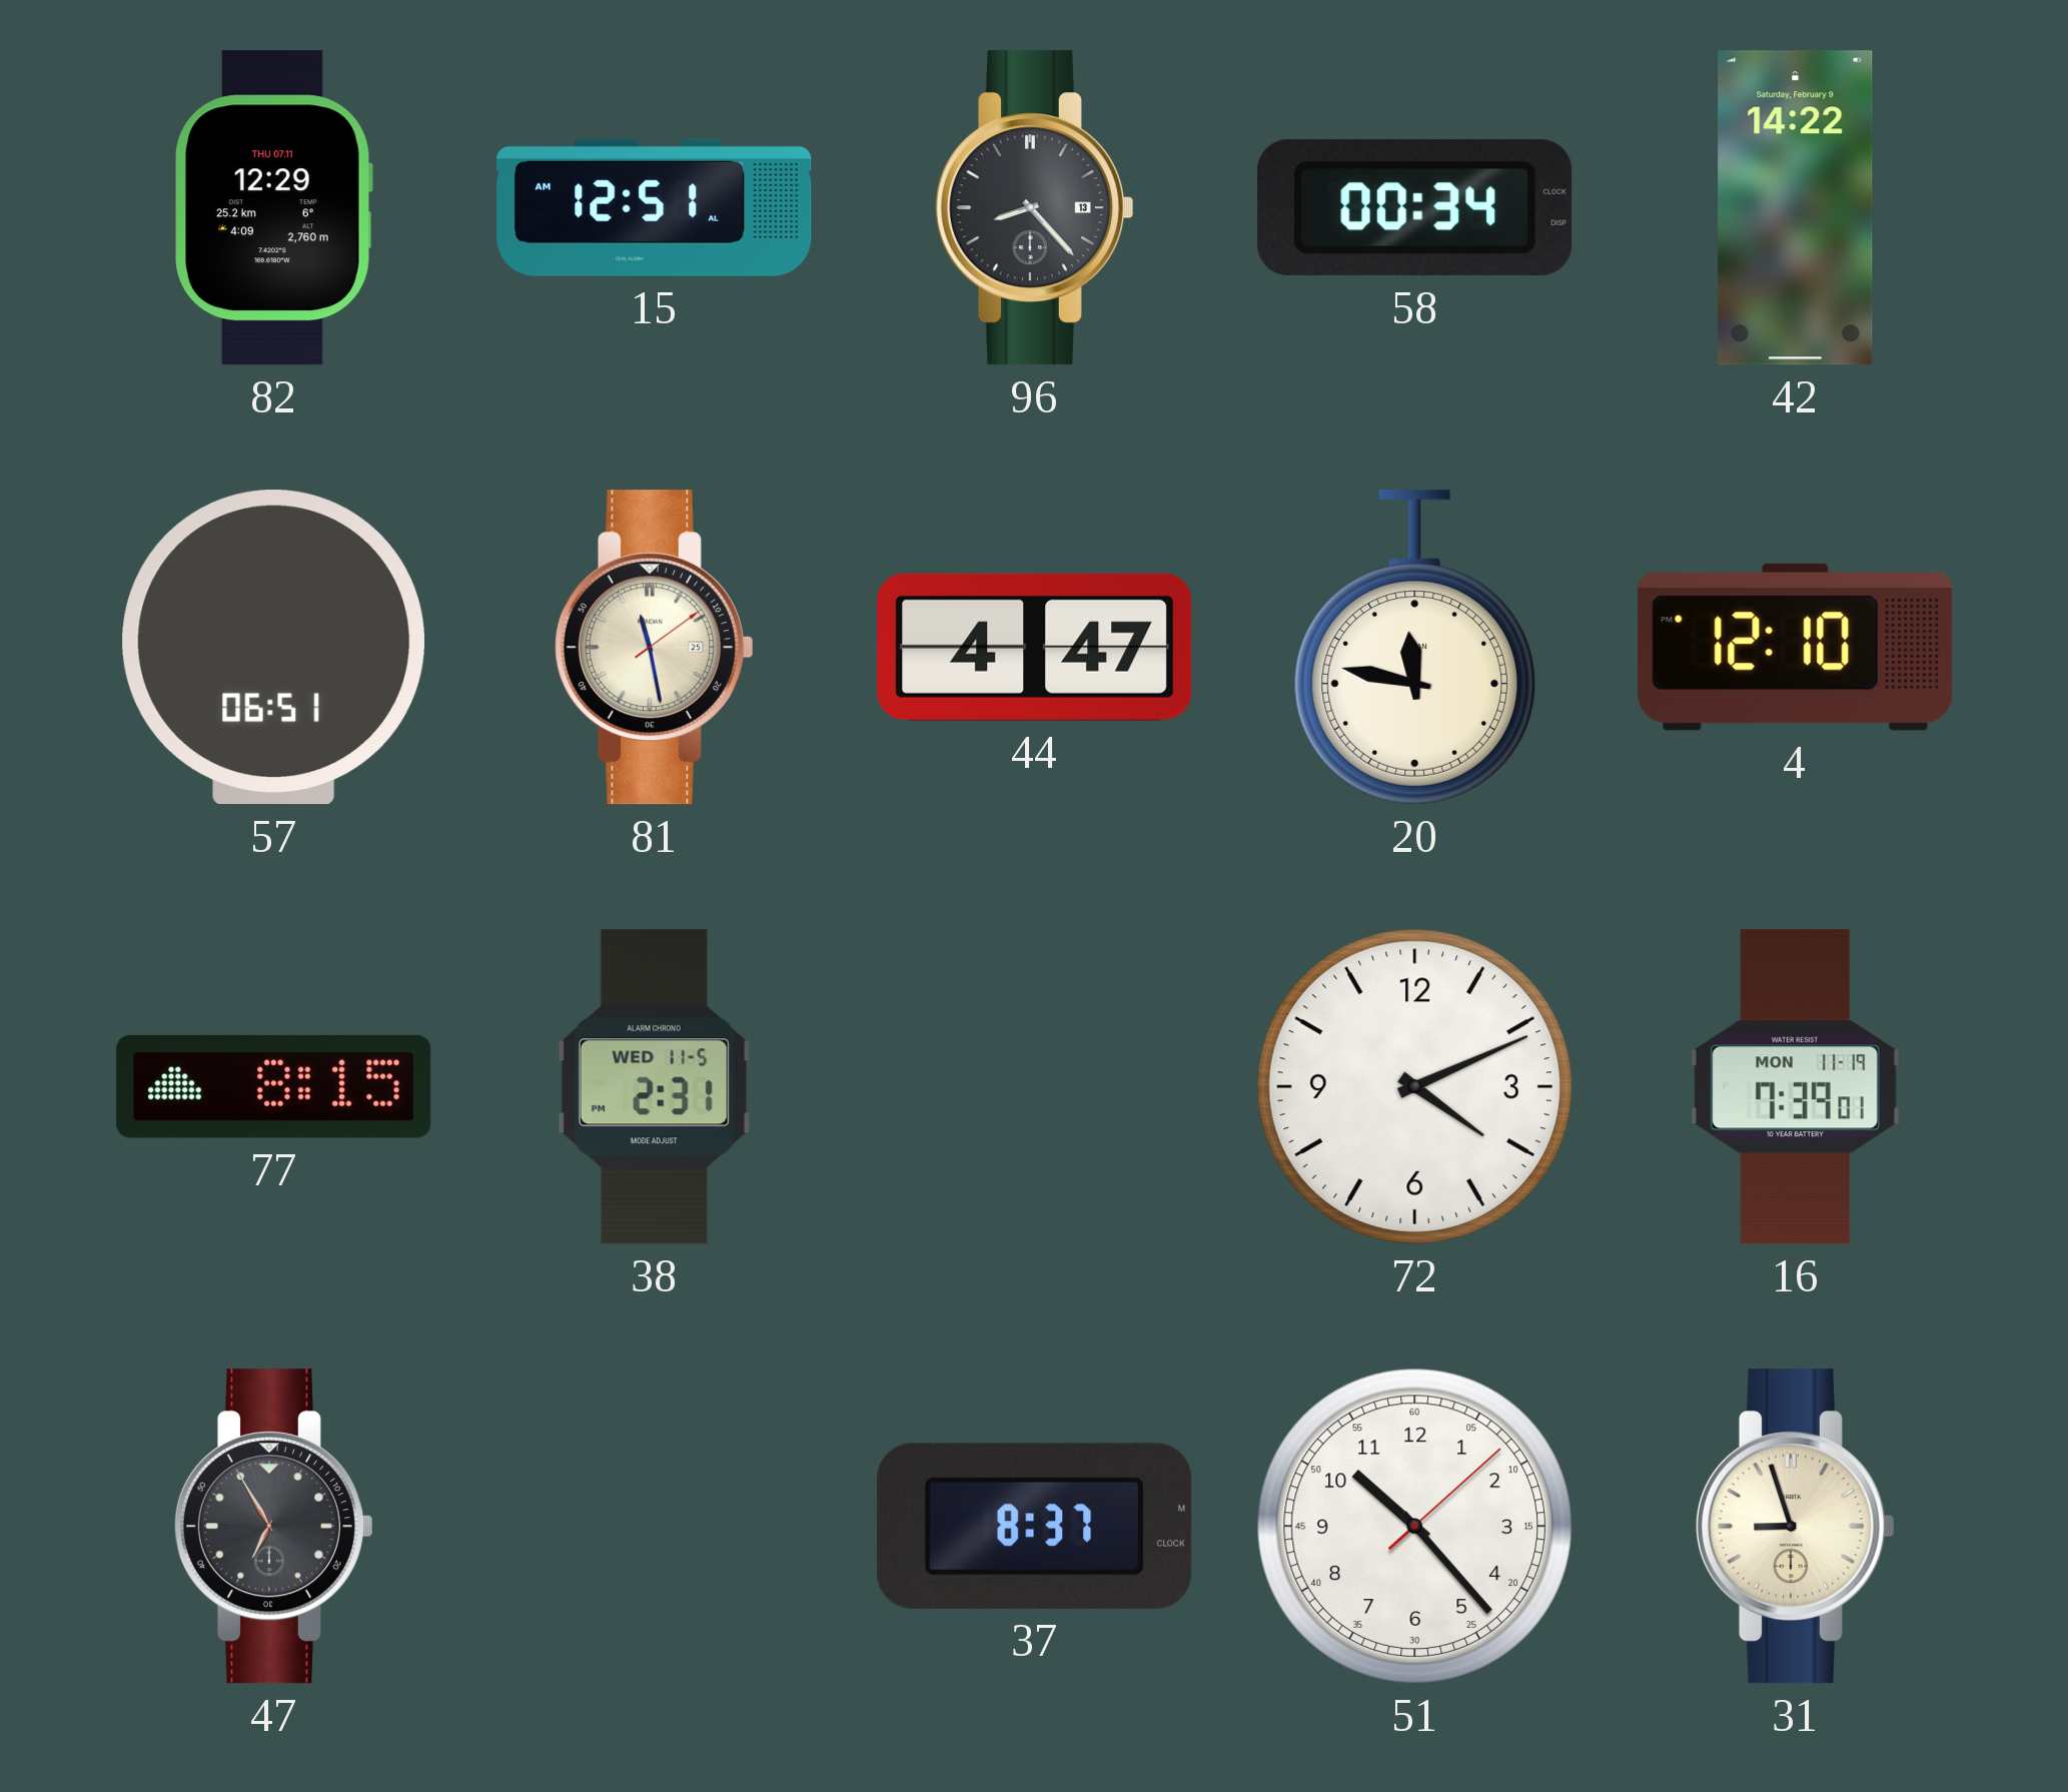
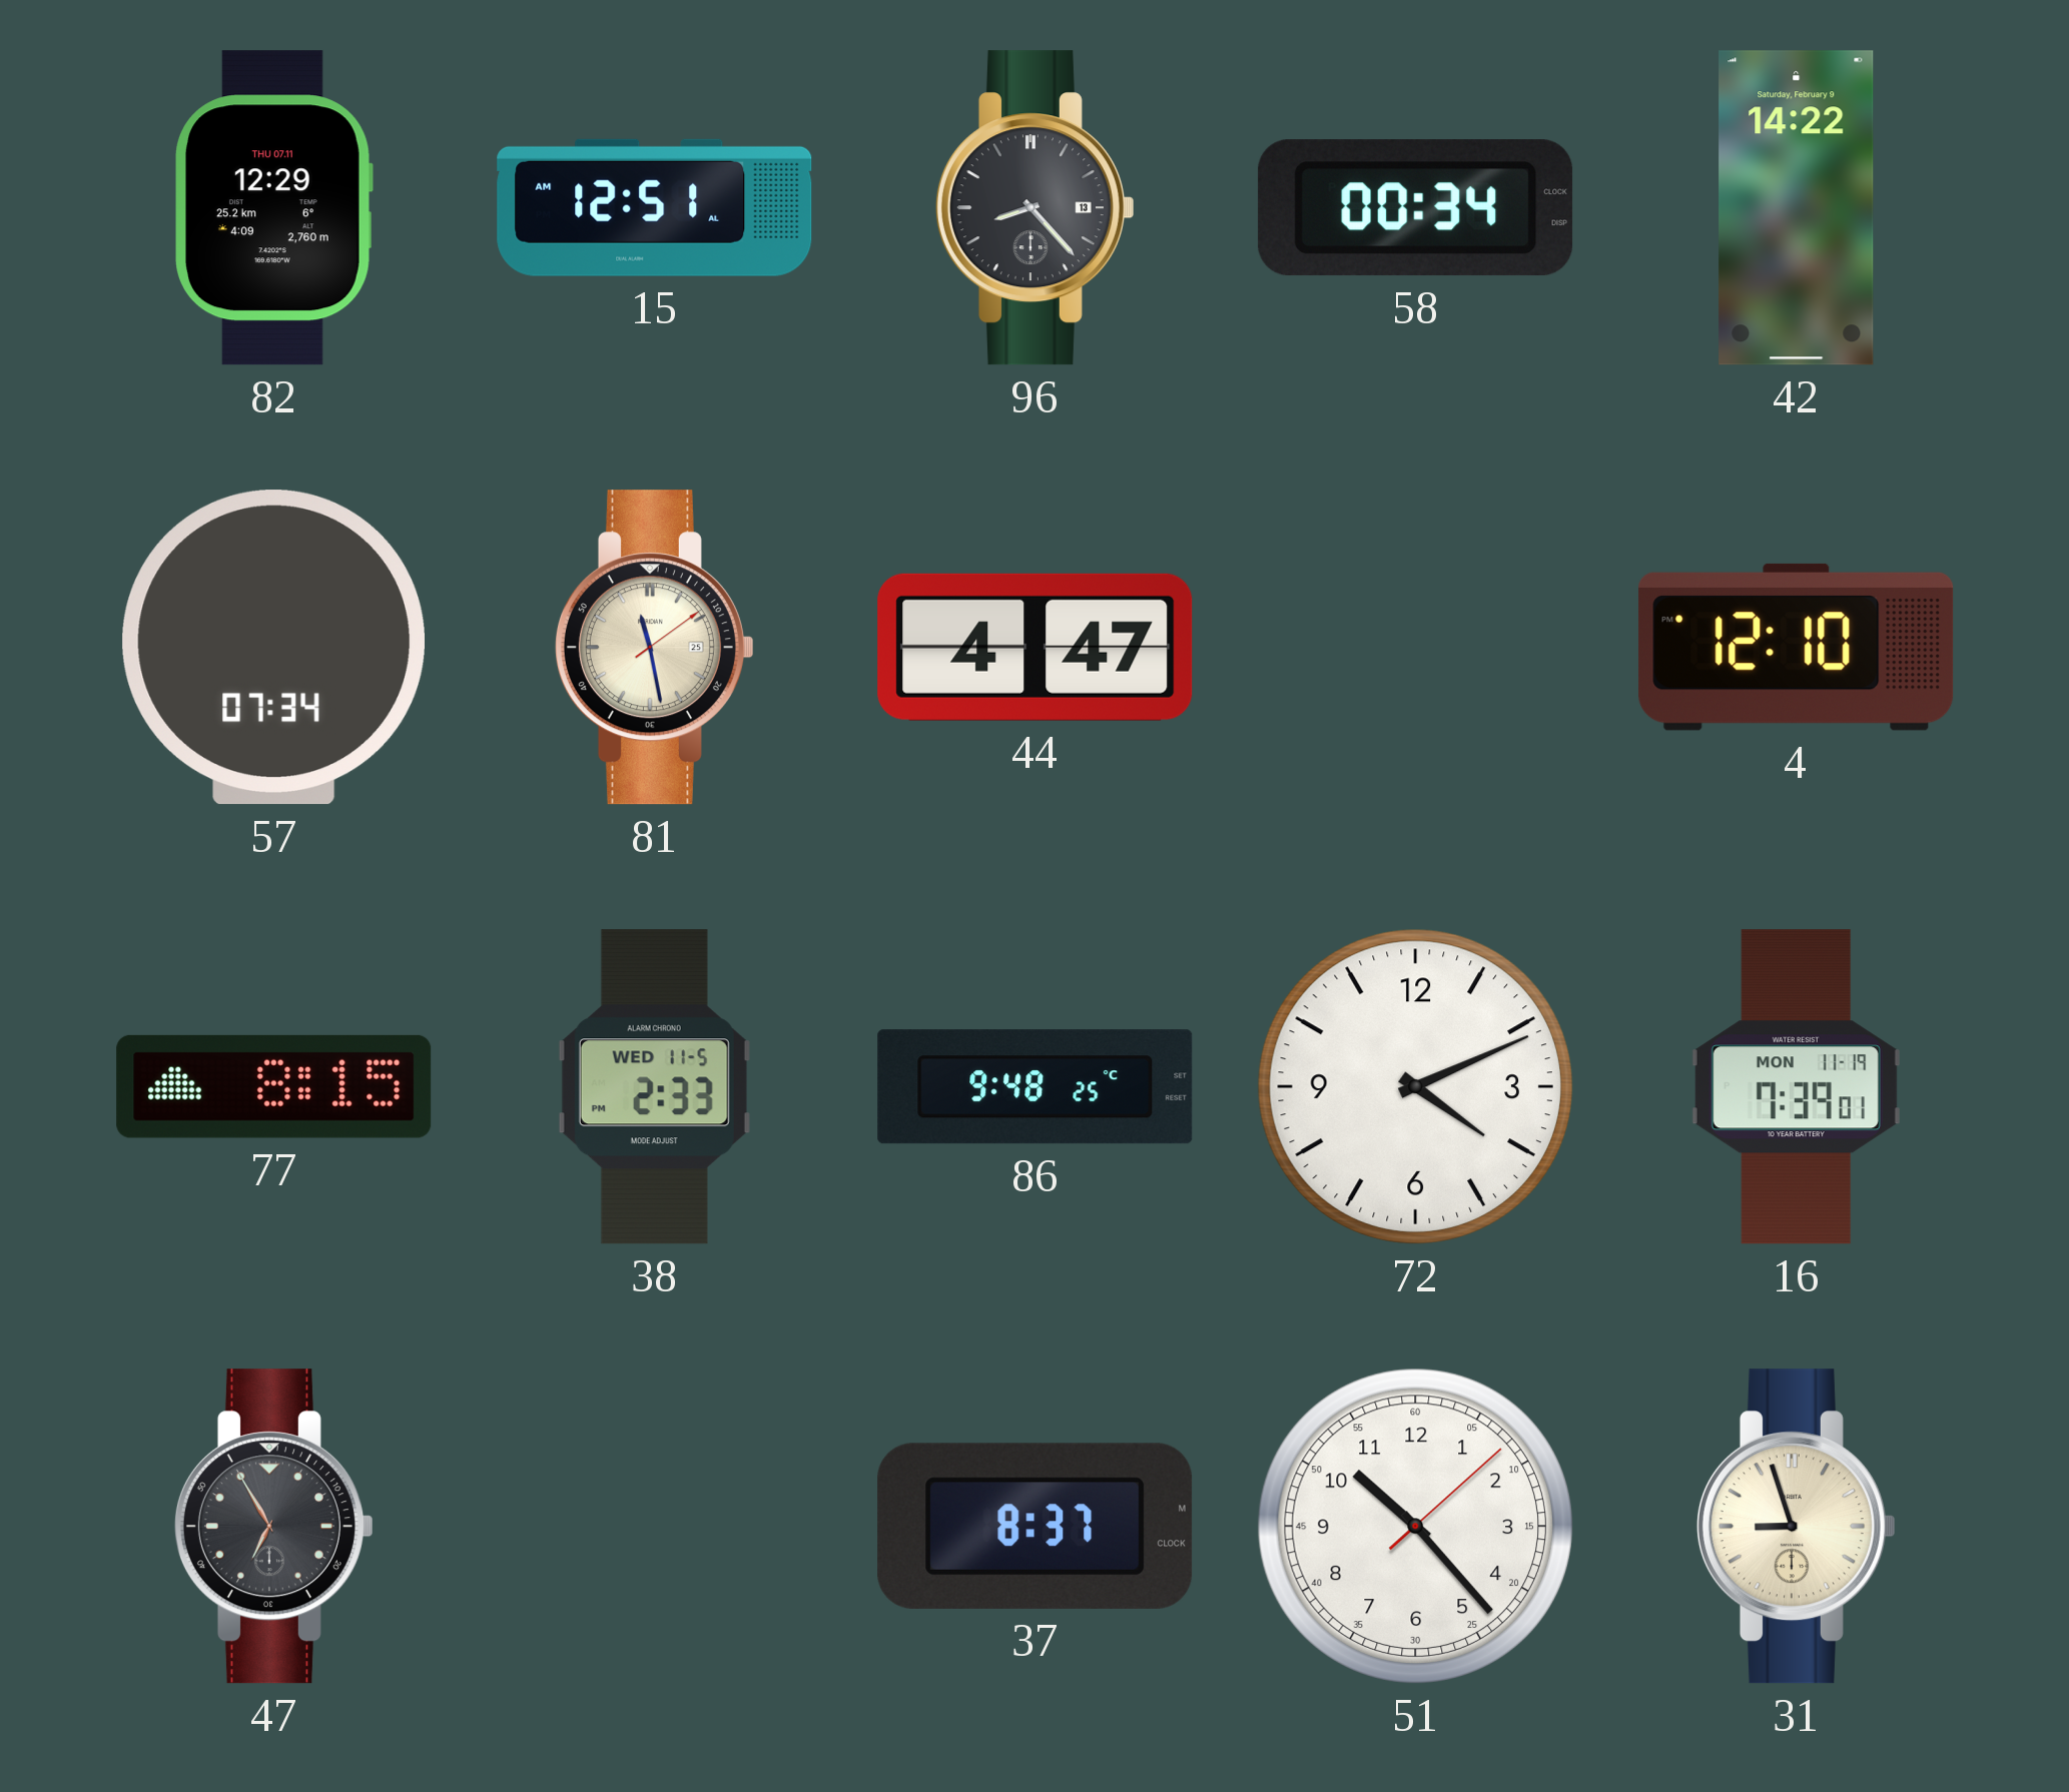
57: 06:51 -> 07:34 (273, 648)
20: 11:47 -> none (1414, 648)
38: 2:31 -> 2:33 (654, 1087)
86: none -> 9:48 (1036, 1087)
